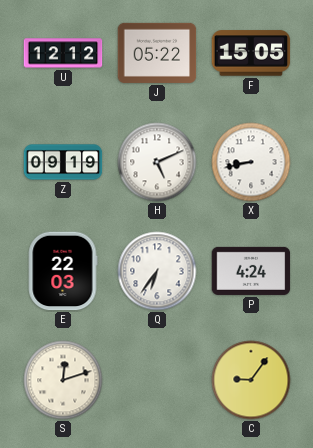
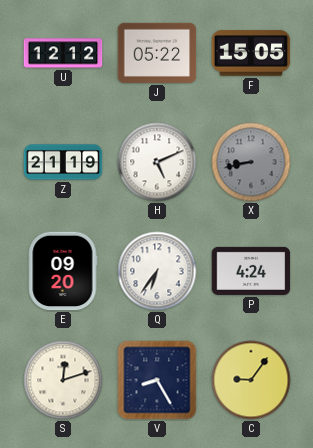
Z: 09:19 -> 21:19 (63, 162)
X dial: white -> grey (251, 162)
E: 22:03 -> 09:20 (63, 271)
V: none -> 8:25 (157, 380)
